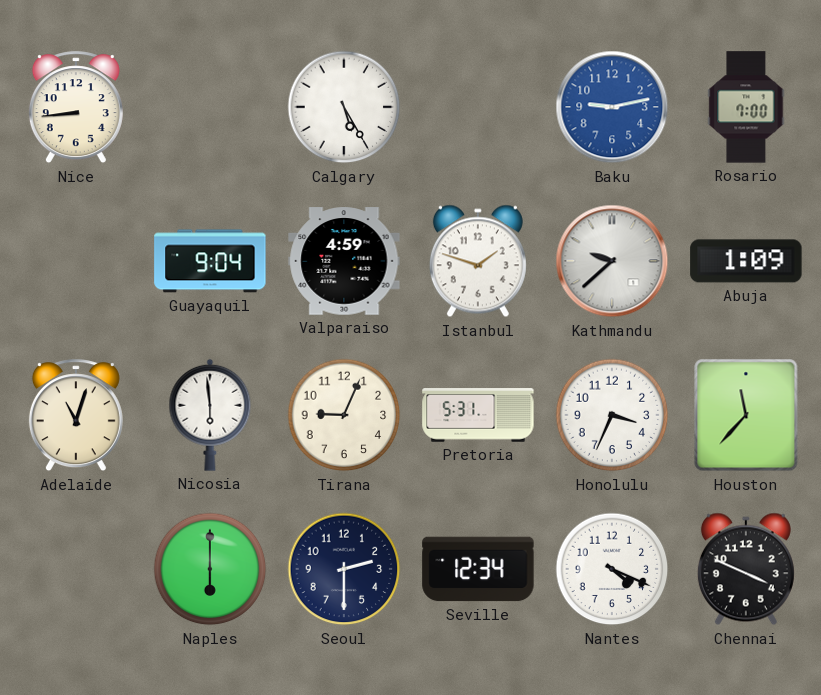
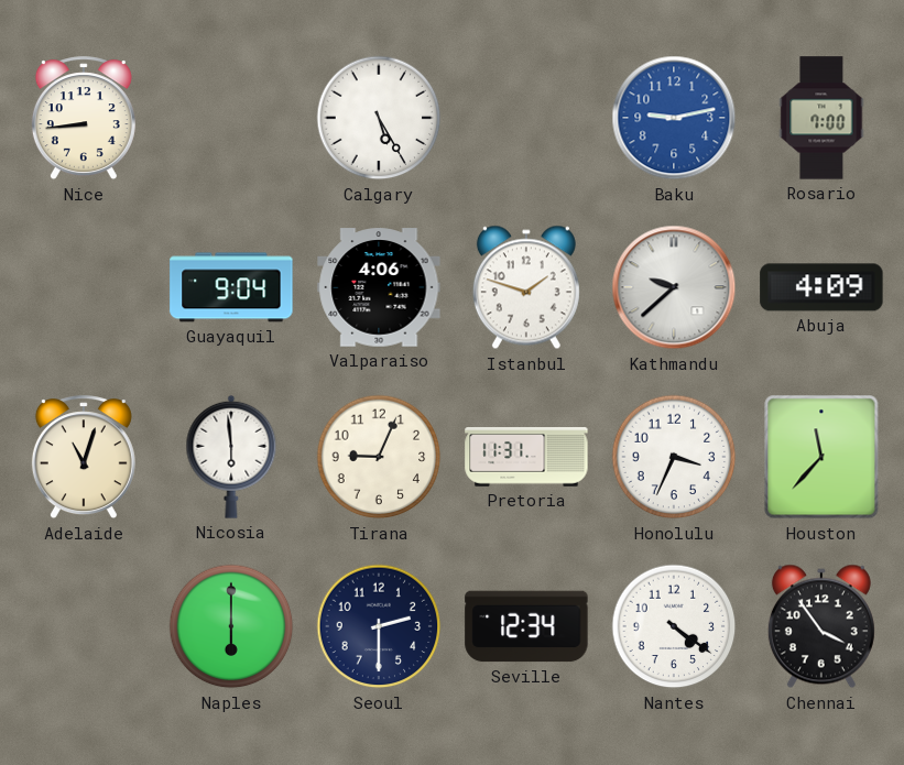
Valparaiso: 4:59 -> 4:06 (379, 287)
Abuja: 1:09 -> 4:09 (821, 287)
Pretoria: 5:31 -> 11:31 (526, 457)
Nantes: 4:19 -> 4:21 (674, 626)
Chennai: 3:49 -> 3:54 (821, 626)
